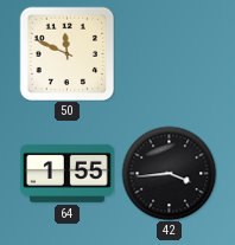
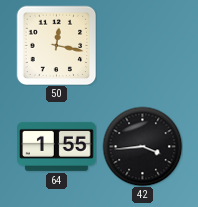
50: 11:49 -> 12:17 (56, 45)
